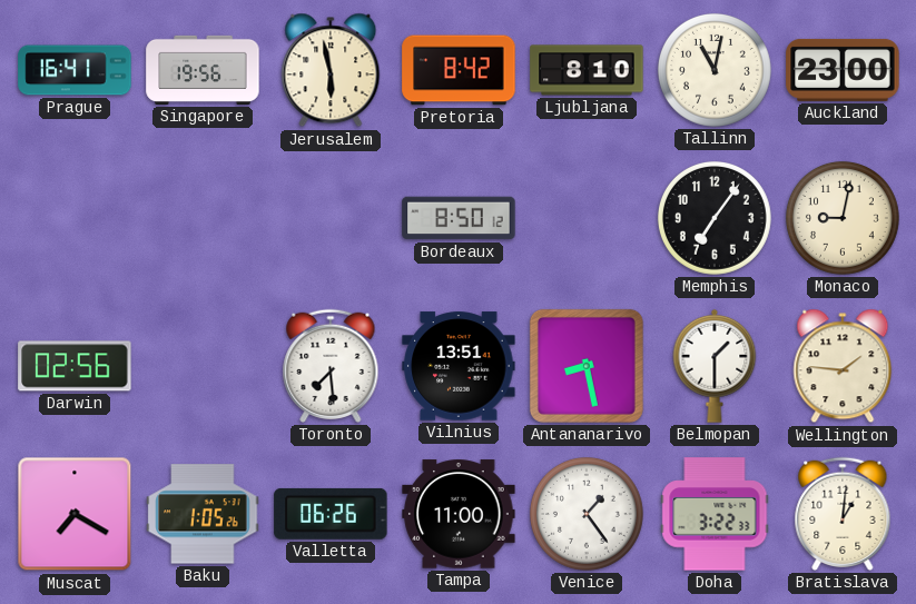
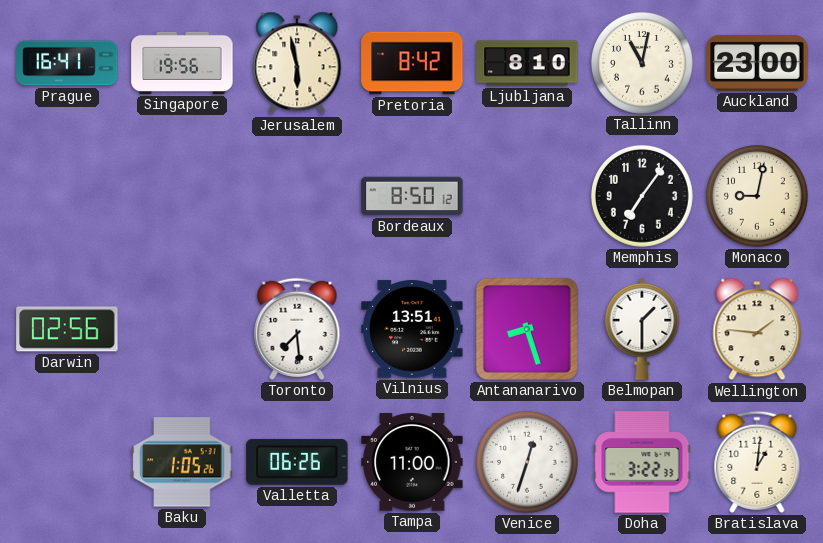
Antananarivo: 8:28 -> 8:27 (527, 329)
Muscat: 7:20 -> none (75, 514)
Venice: 1:24 -> 12:33 (527, 462)
